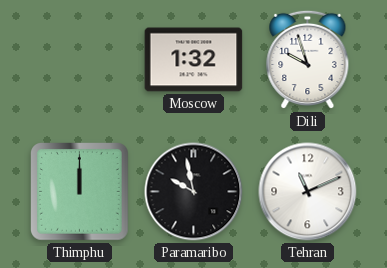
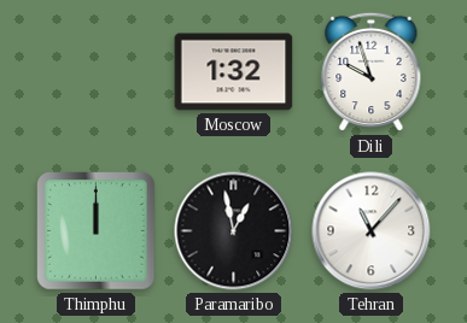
Paramaribo: 9:58 -> 12:58 (234, 231)
Tehran: 11:11 -> 11:07 (372, 231)
